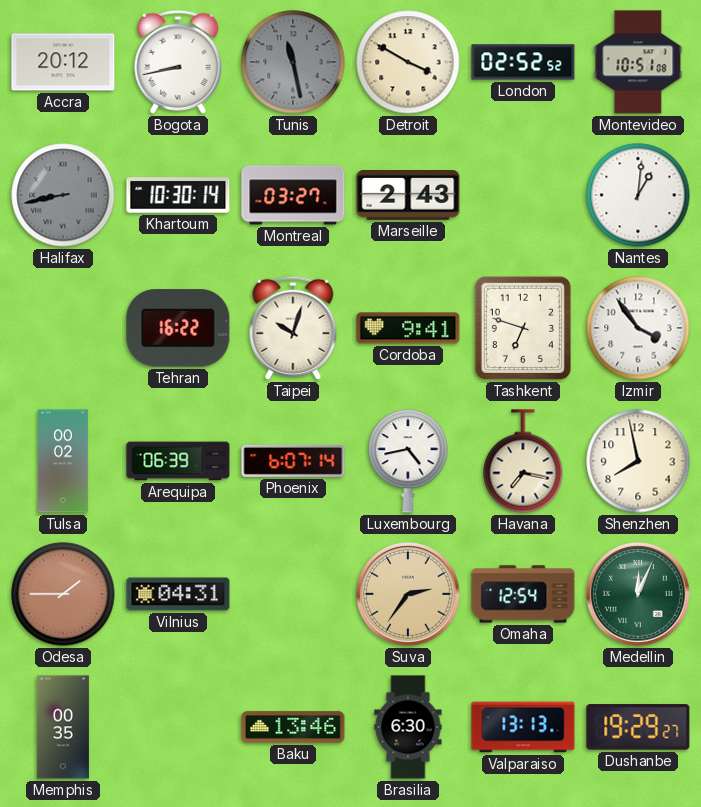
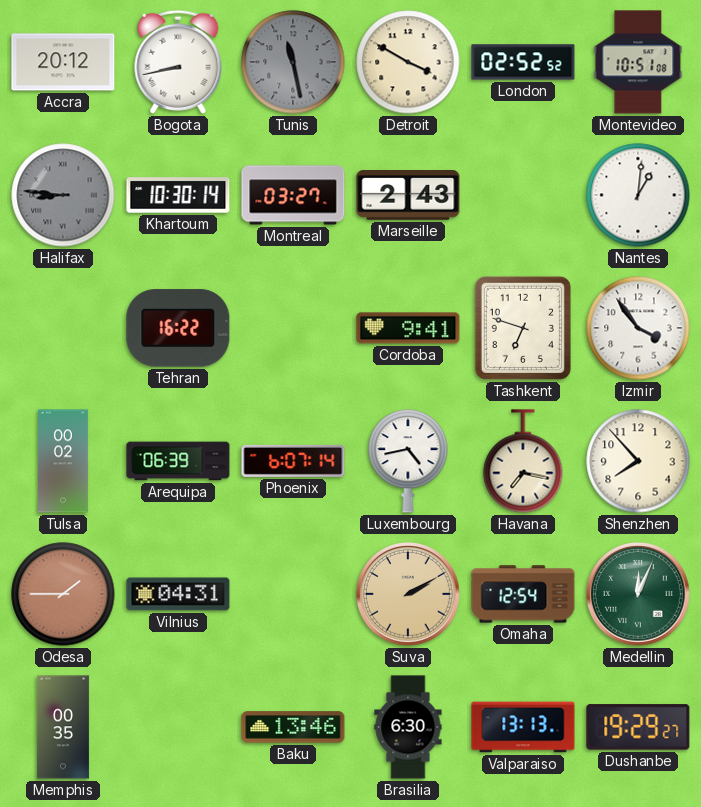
Halifax: 8:43 -> 8:46 (63, 195)
Taipei: 10:03 -> none (293, 328)
Shenzhen: 7:58 -> 7:53 (638, 461)
Suva: 2:36 -> 2:10 (409, 595)
